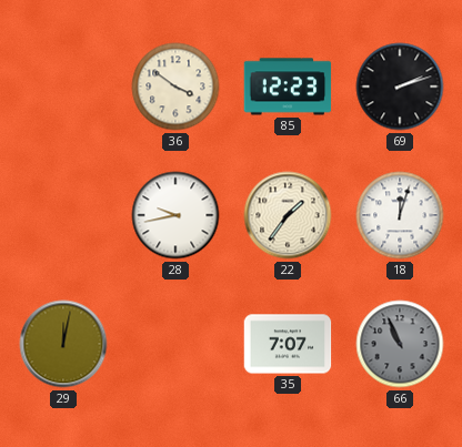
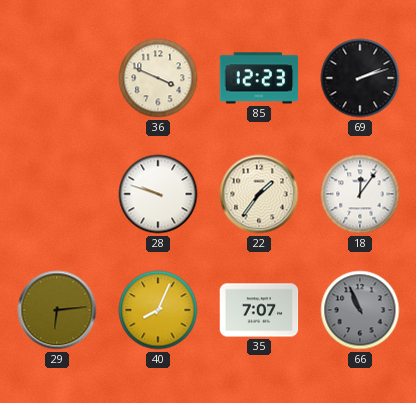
36: 3:51 -> 3:49 (158, 78)
28: 9:43 -> 9:48 (158, 194)
18: 12:03 -> 12:06 (360, 194)
29: 12:02 -> 6:14 (57, 310)
40: none -> 8:04 (158, 310)
